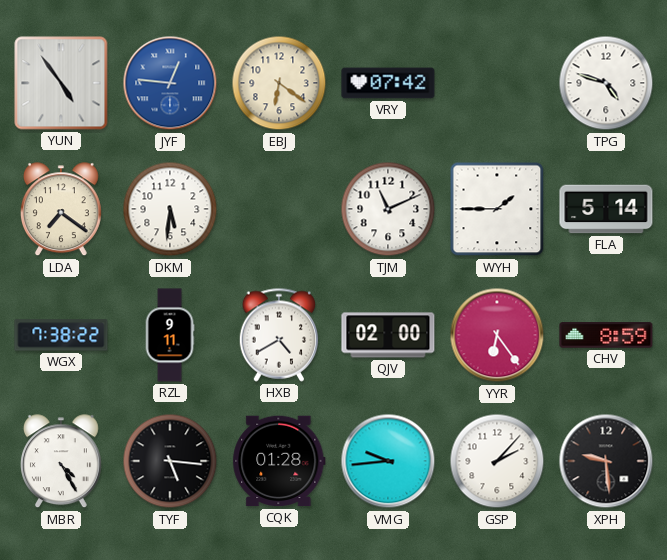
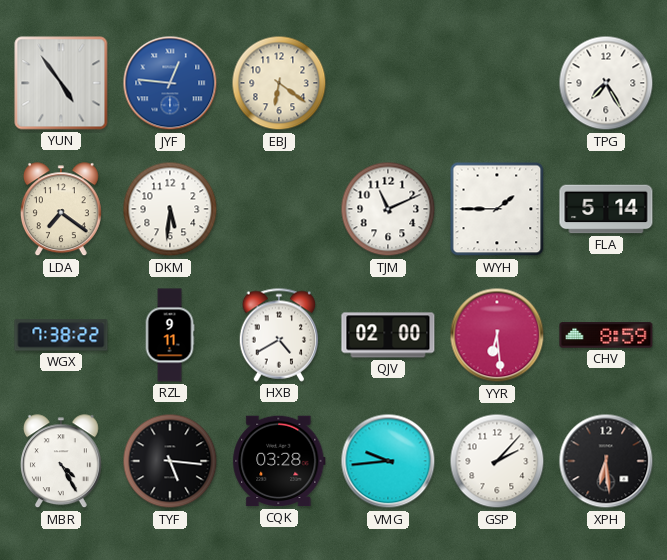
VRY: 07:42 -> none (388, 83)
TPG: 4:48 -> 7:25 (606, 83)
YYR: 6:24 -> 6:29 (497, 335)
CQK: 01:28 -> 03:28 (279, 461)
XPH: 9:29 -> 6:29 (606, 461)
